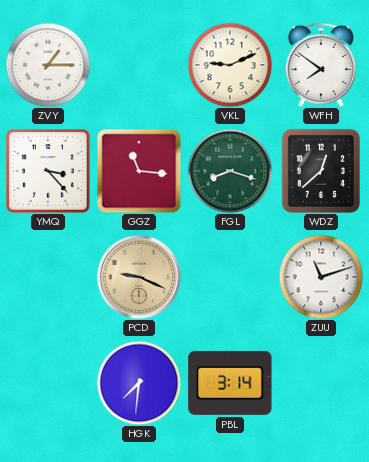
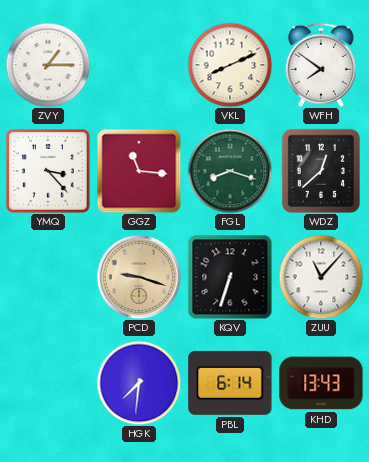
VKL: 9:11 -> 8:11 (230, 65)
PCD: 9:19 -> 9:18 (139, 277)
KQV: none -> 6:33 (230, 277)
ZUU: 11:12 -> 11:07 (321, 277)
PBL: 3:14 -> 6:14 (230, 383)
KHD: none -> 13:43 (321, 383)
